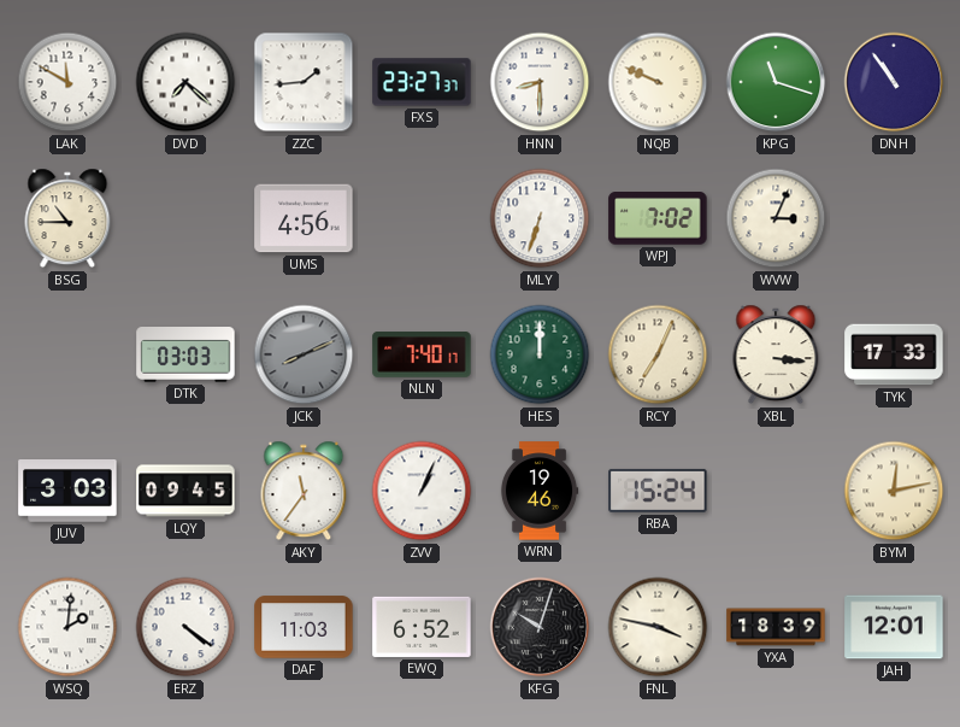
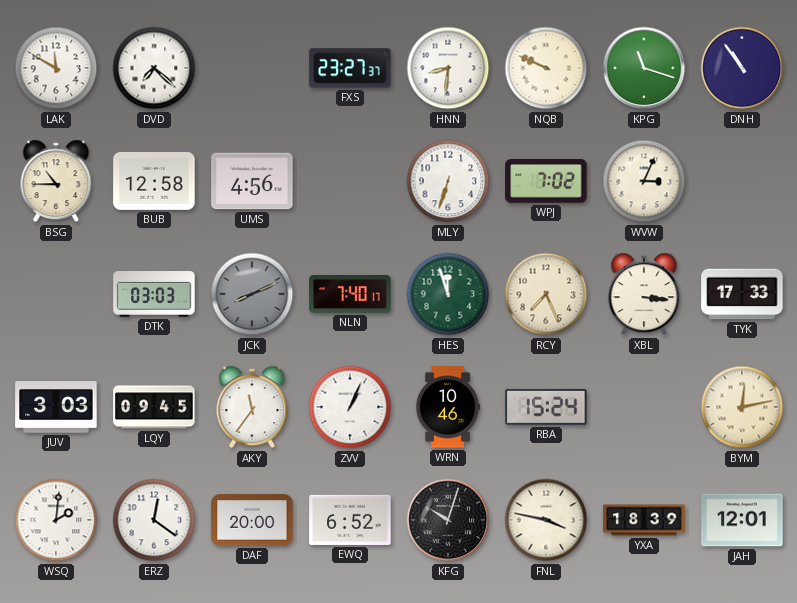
ZZC: 1:44 -> none (304, 82)
HNN: 8:30 -> 8:31 (448, 68)
BUB: none -> 12:58 (154, 182)
HES: 12:00 -> 11:57 (448, 294)
RCY: 7:04 -> 7:26 (546, 294)
WRN: 19:46 -> 10:46 (448, 407)
ERZ: 4:21 -> 12:21 (154, 520)
DAF: 11:03 -> 20:00 (252, 520)
